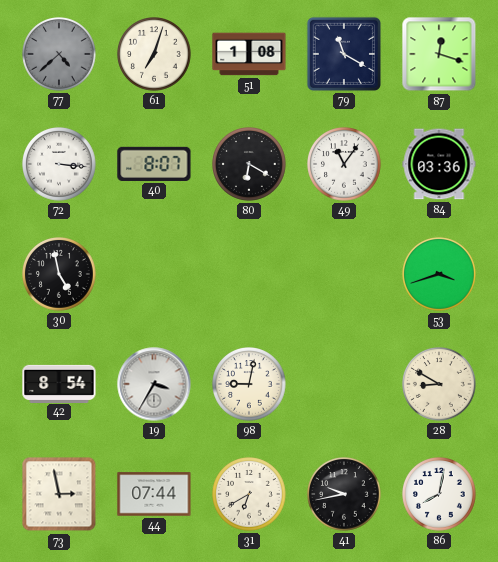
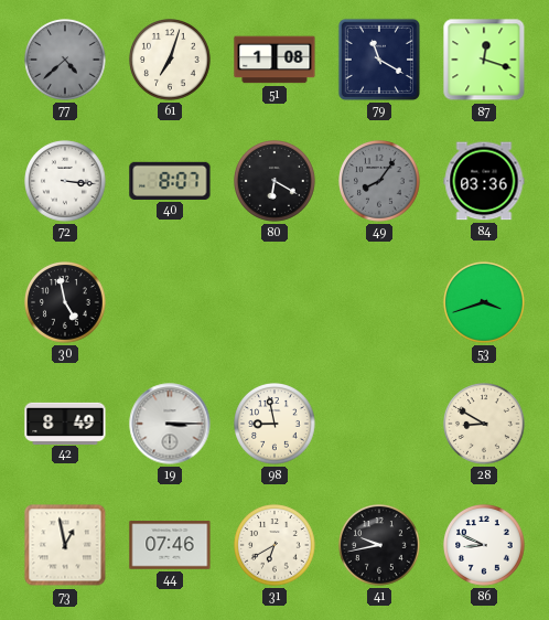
49: 11:06 -> 8:06 (379, 181)
49 dial: white -> grey (379, 181)
42: 8:54 -> 8:49 (65, 423)
19: 3:35 -> 3:15 (170, 424)
98: 9:02 -> 8:58 (274, 424)
73: 2:58 -> 12:58 (65, 545)
44: 07:44 -> 07:46 (170, 545)
86: 8:02 -> 8:49 (484, 545)
